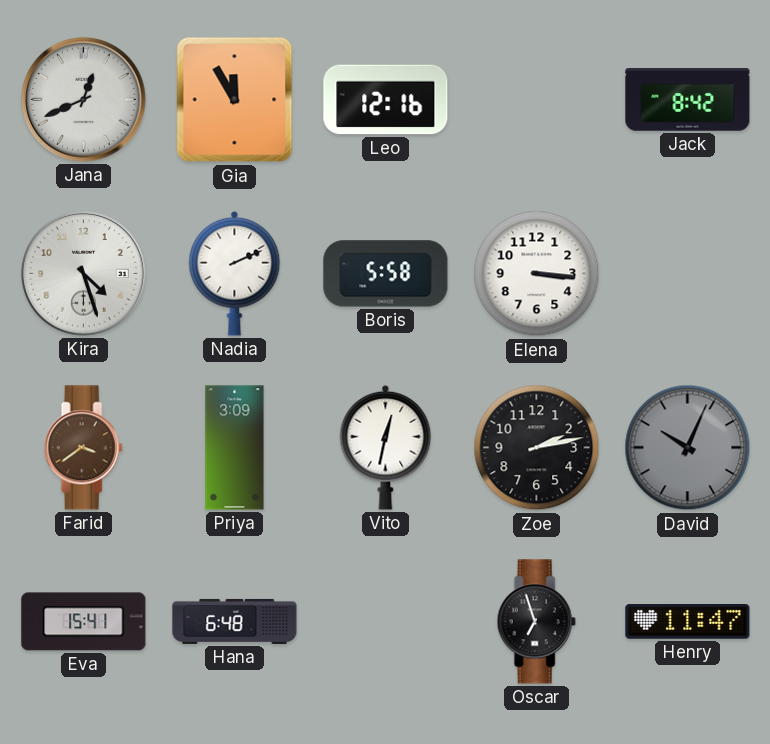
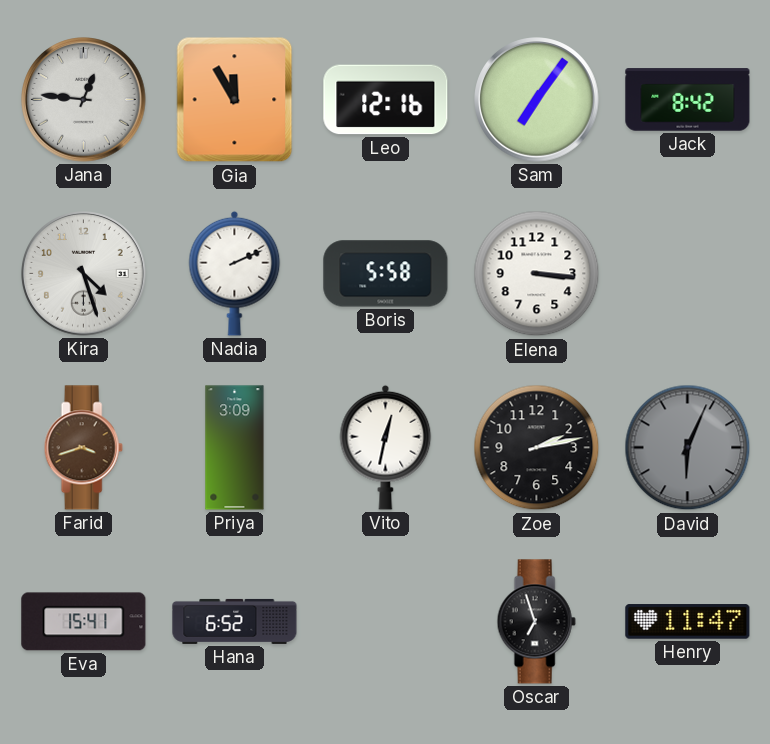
Jana: 12:41 -> 12:46 (84, 100)
Sam: none -> 7:06 (537, 100)
Farid: 3:39 -> 3:42 (83, 448)
David: 10:04 -> 6:04 (688, 448)
Hana: 6:48 -> 6:52 (235, 621)
